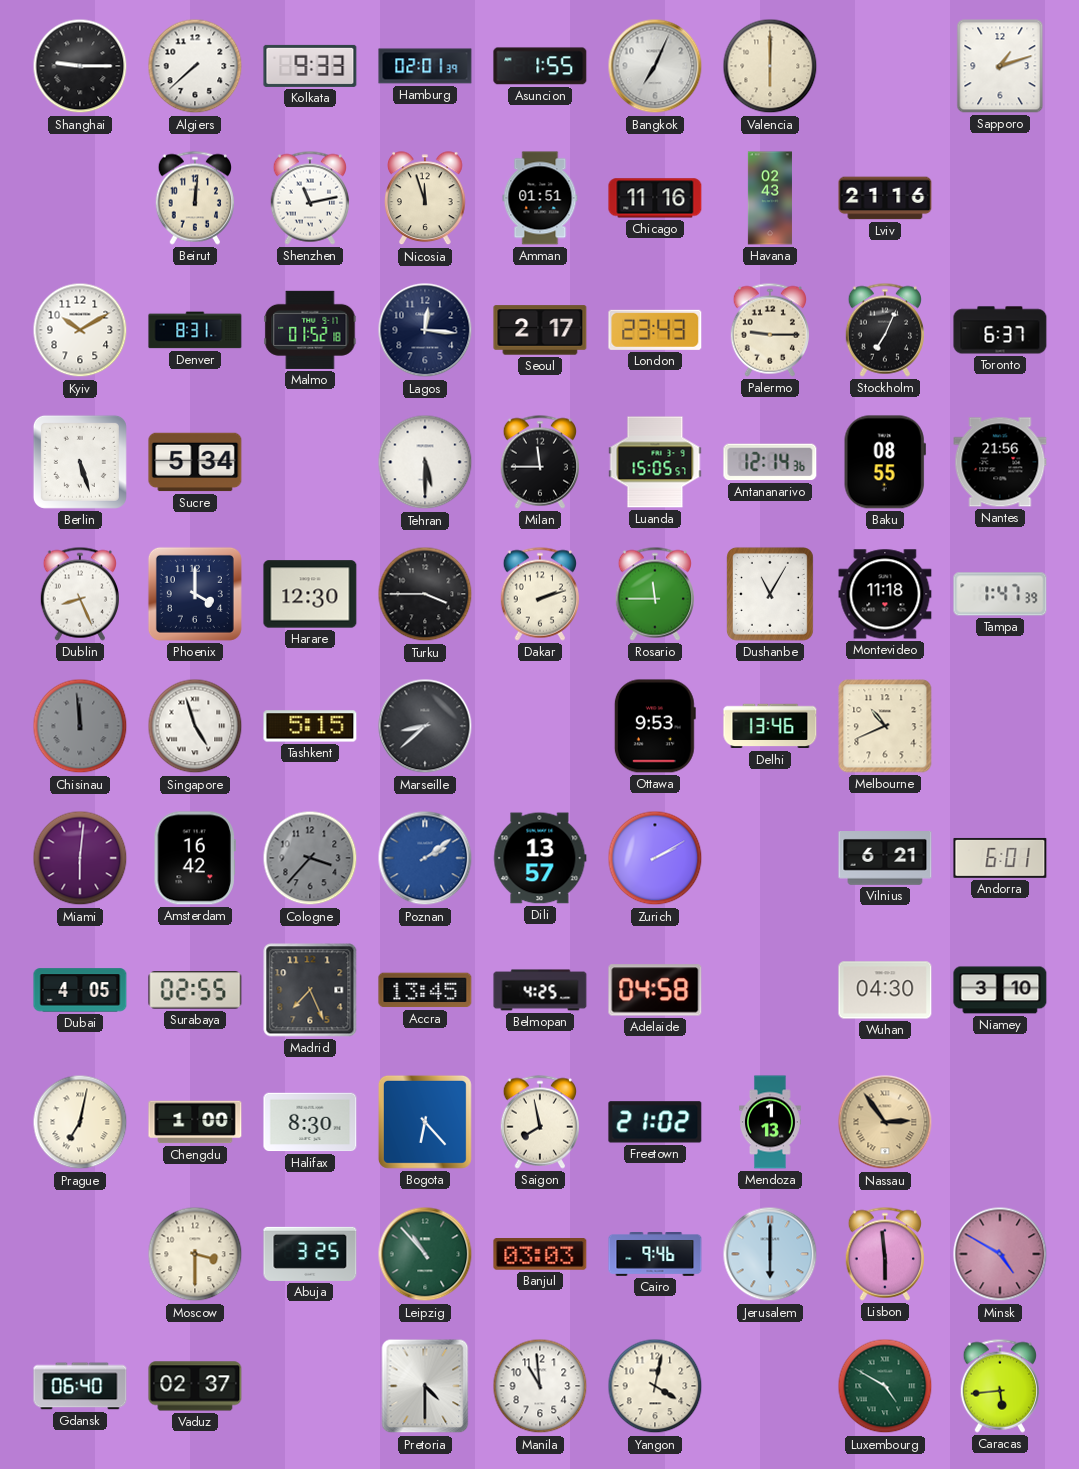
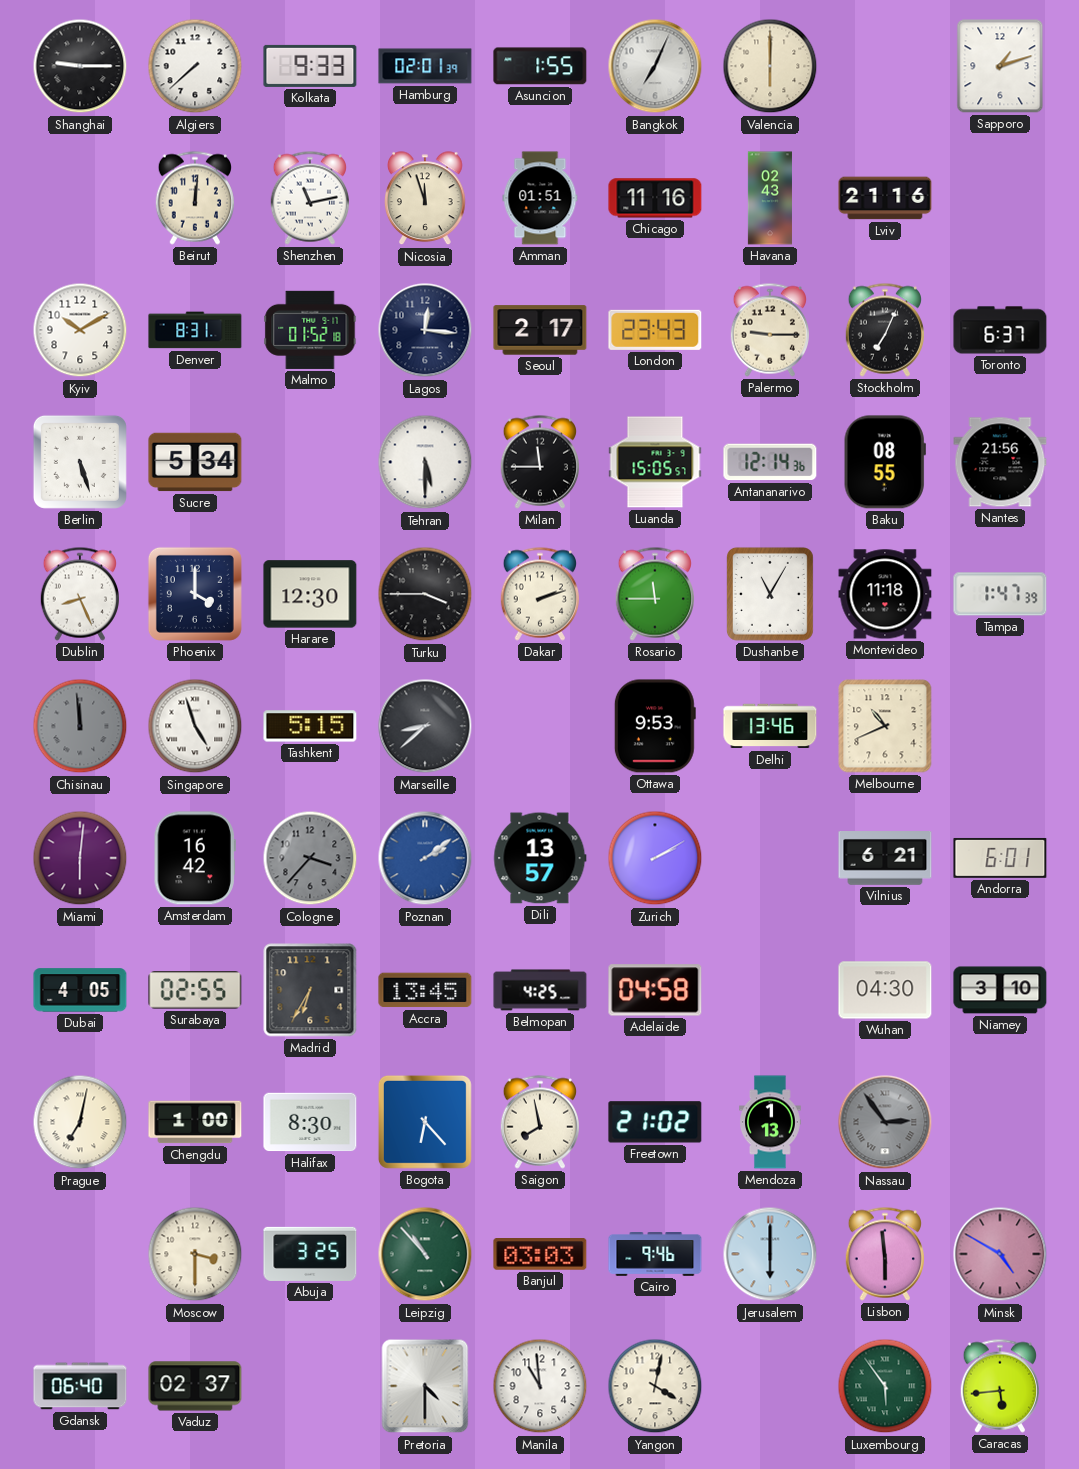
Madrid: 7:26 -> 6:35 (310, 990)
Nassau dial: champagne -> grey (885, 1122)
Luxembourg: 4:50 -> 5:54 (885, 1386)
